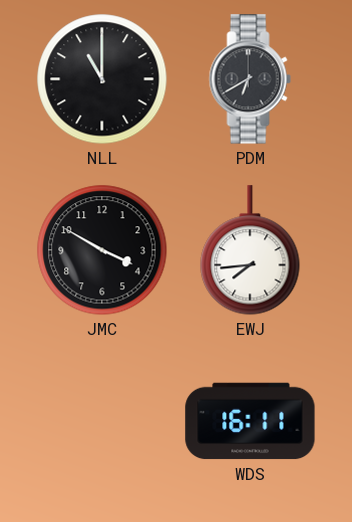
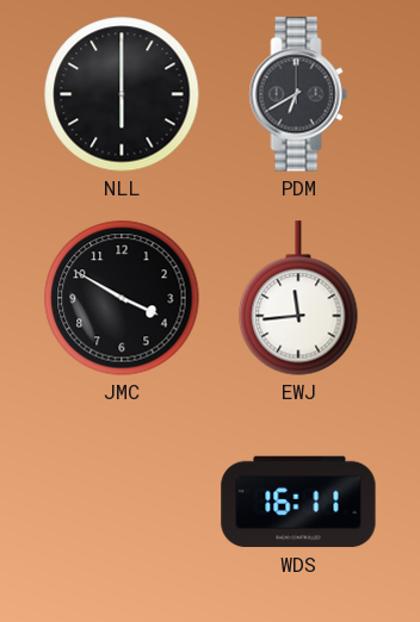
NLL: 11:00 -> 6:00 (122, 94)
EWJ: 7:44 -> 11:44 (298, 298)
